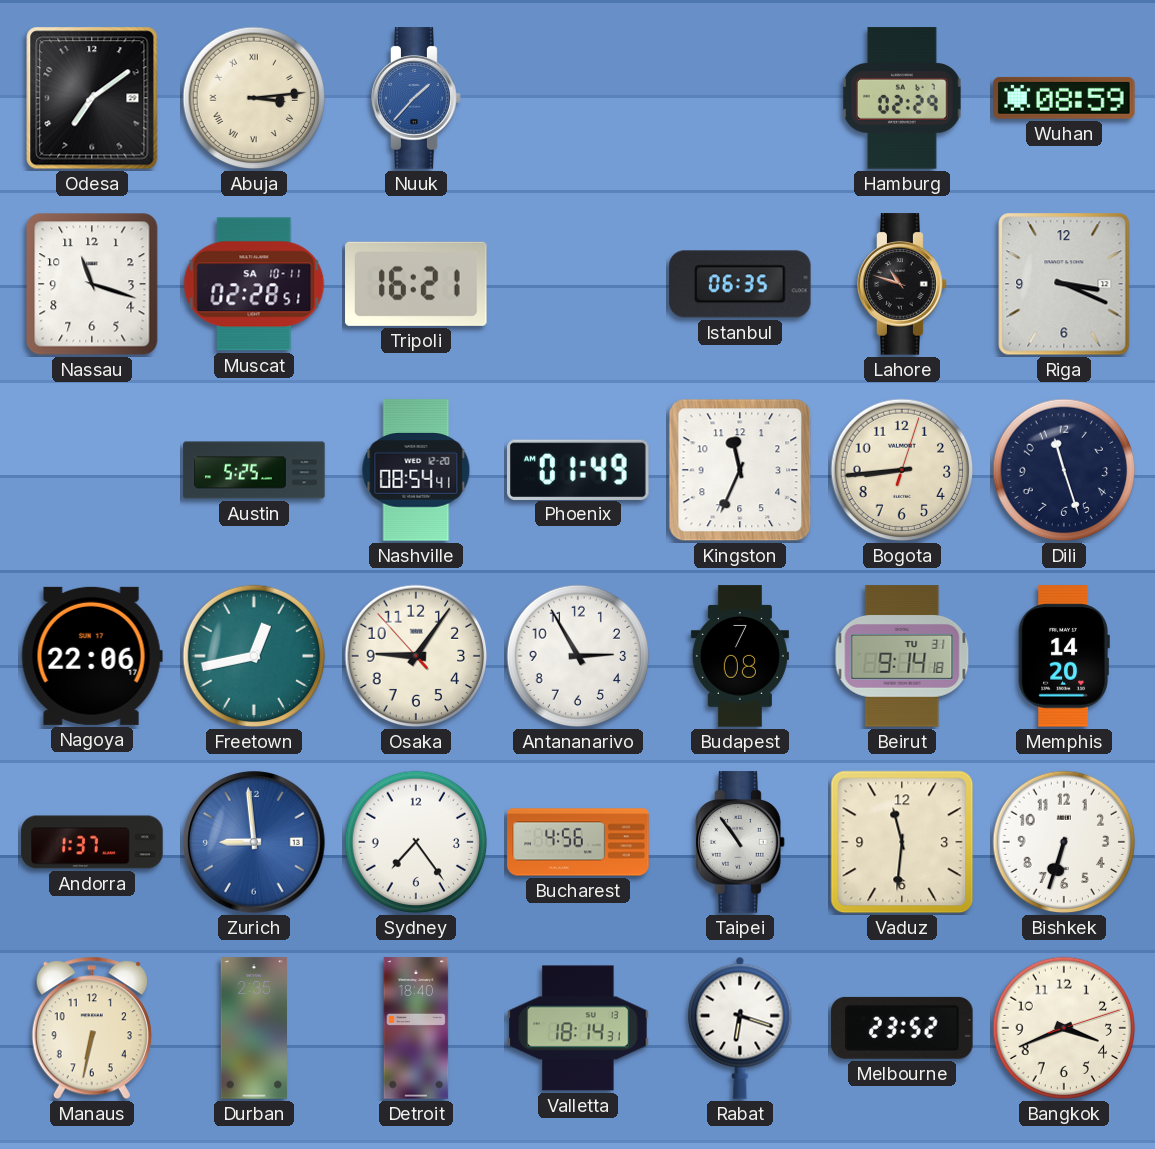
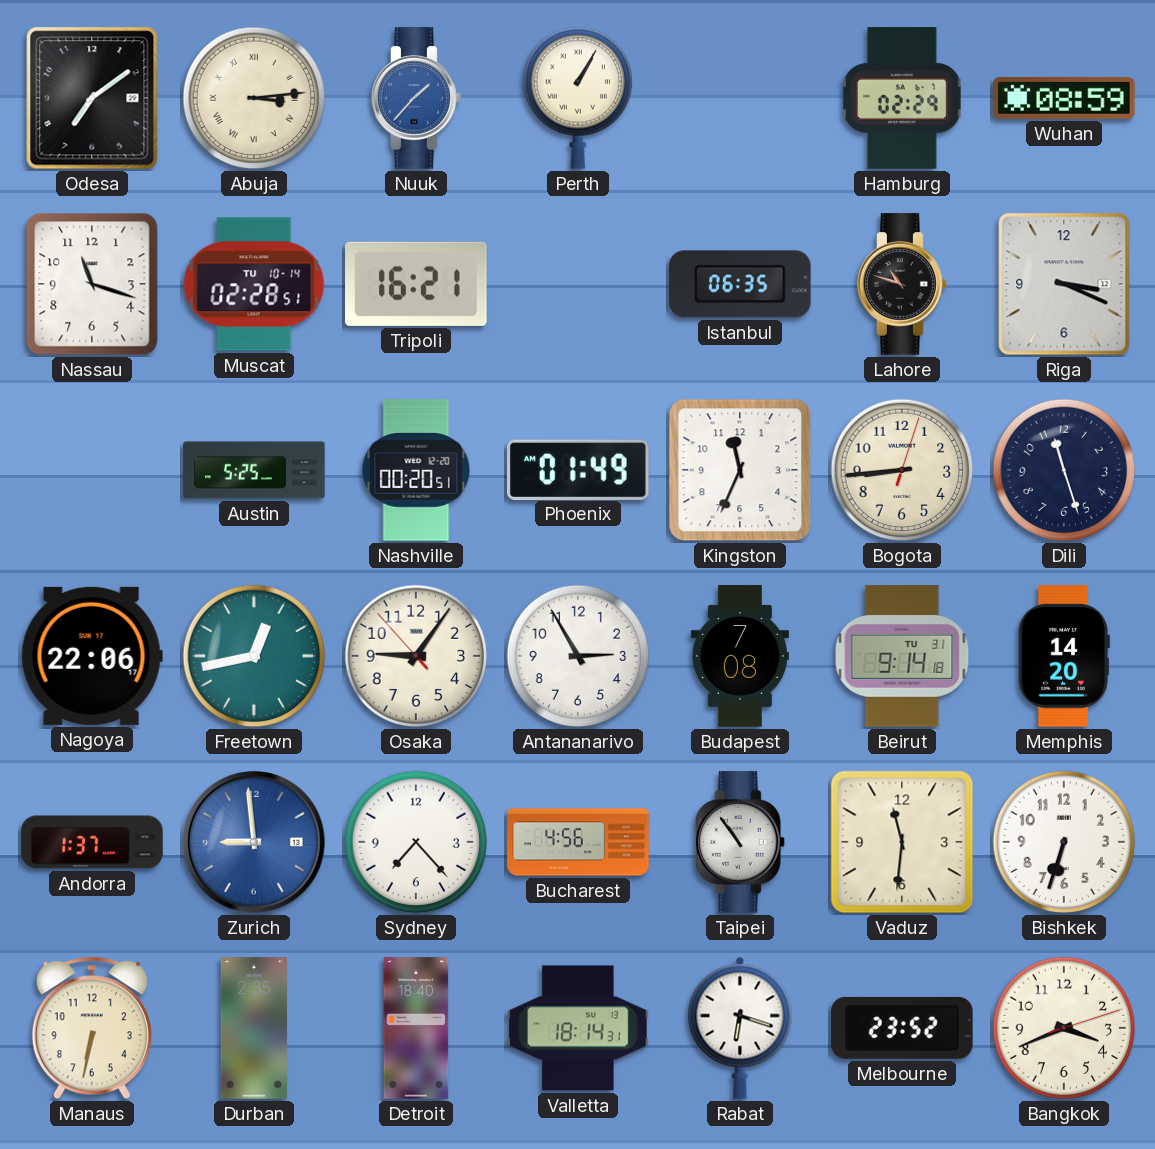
Perth: none -> 1:05 (577, 98)
Muscat date: SA 10-11 -> TU 10-14 (254, 284)
Nashville: 08:54 -> 00:20 (416, 470)
Sydney: 7:24 -> 7:23 (416, 842)
